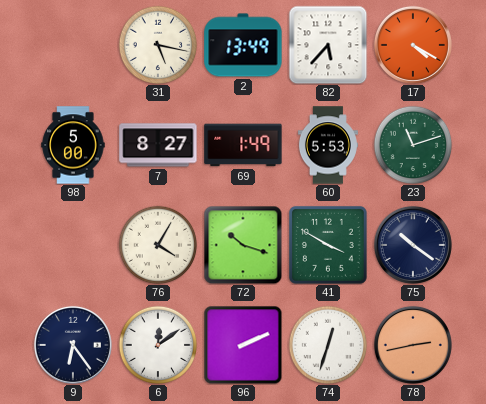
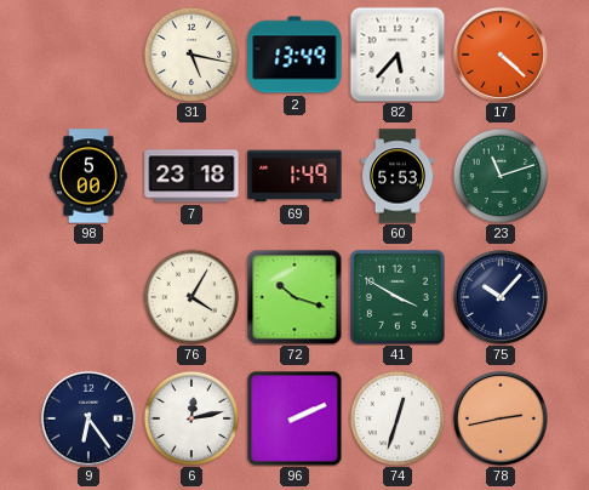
17: 4:20 -> 4:22 (501, 55)
7: 8:27 -> 23:18 (191, 176)
75: 10:21 -> 10:07 (501, 297)
6: 12:09 -> 12:13 (191, 418)
